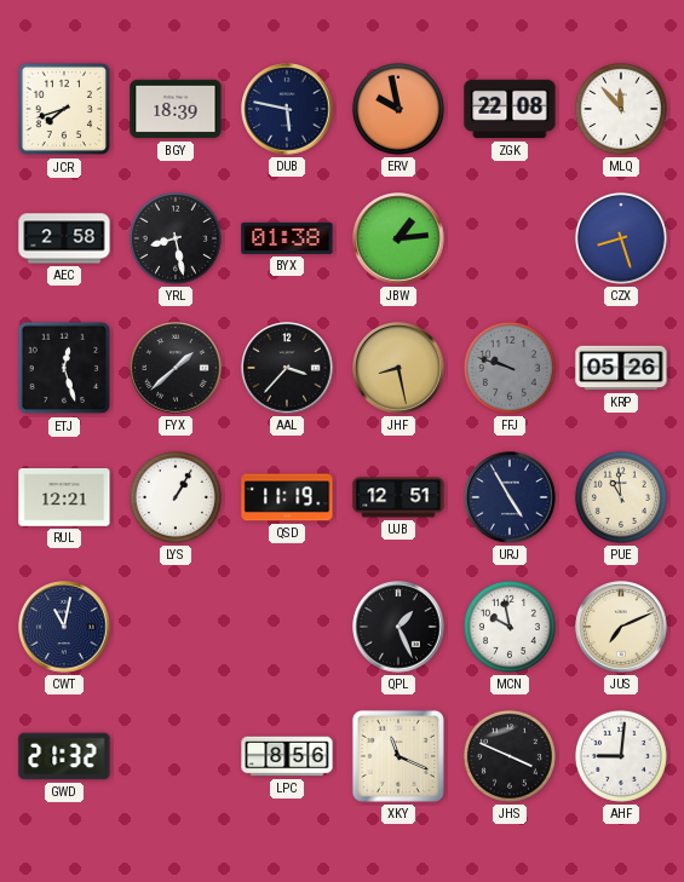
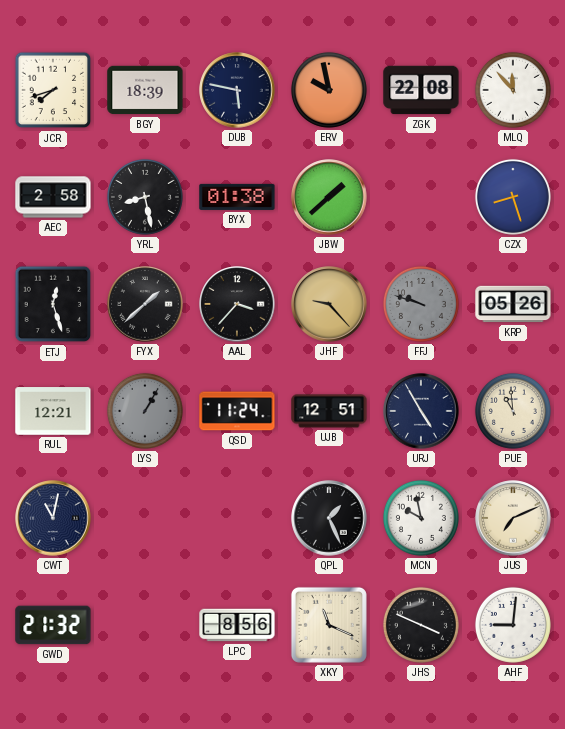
JBW: 1:14 -> 1:38 (329, 197)
JHF: 8:28 -> 9:23 (329, 304)
LYS dial: white -> grey (145, 411)
QSD: 11:19 -> 11:24 (237, 411)
